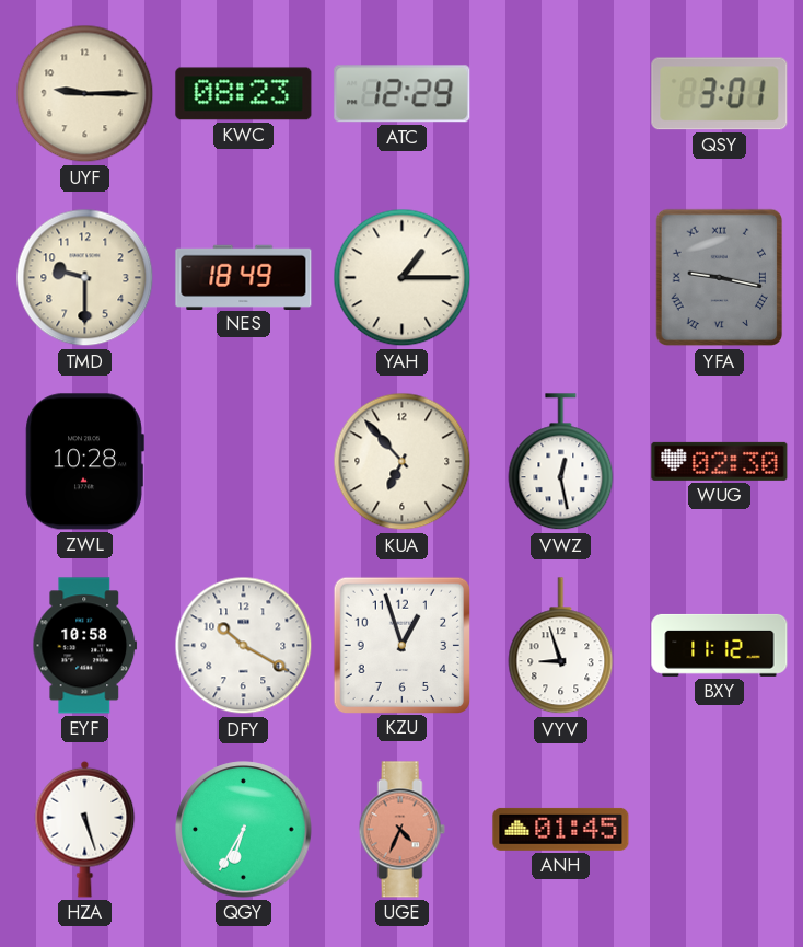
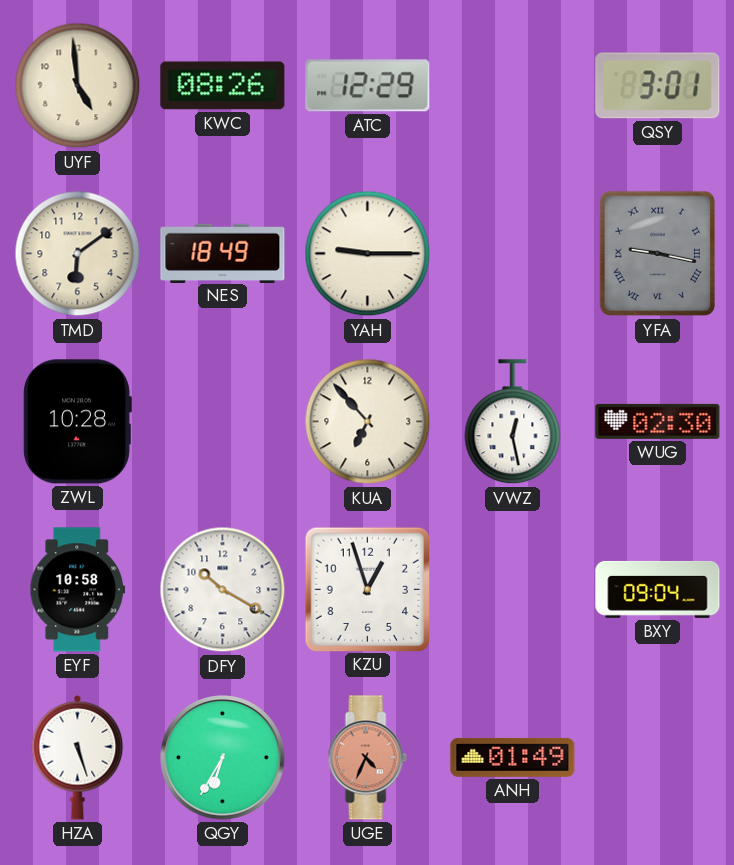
UYF: 9:15 -> 4:59 (78, 86)
KWC: 08:23 -> 08:26 (223, 86)
TMD: 9:30 -> 6:09 (78, 254)
YAH: 1:15 -> 9:15 (368, 254)
VYV: 8:57 -> none (561, 646)
BXY: 11:12 -> 09:04 (658, 589)
ANH: 01:45 -> 01:49 (513, 757)
